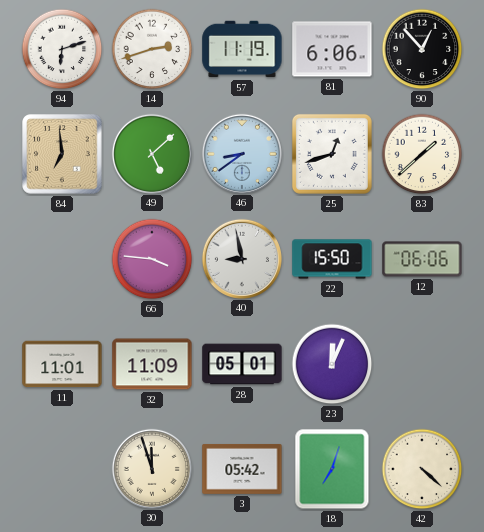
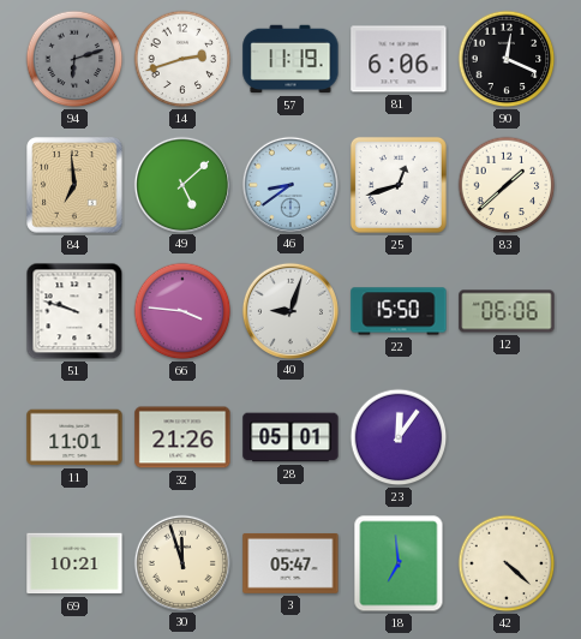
94 dial: white -> grey (74, 59)
90: 12:53 -> 12:19 (507, 59)
51: none -> 9:48 (74, 311)
40: 8:58 -> 9:03 (289, 310)
32: 11:09 -> 21:26 (182, 437)
23: 12:04 -> 12:06 (399, 437)
69: none -> 10:21 (74, 563)
3: 05:42 -> 05:47 (290, 563)
18: 7:03 -> 6:59 (399, 563)
